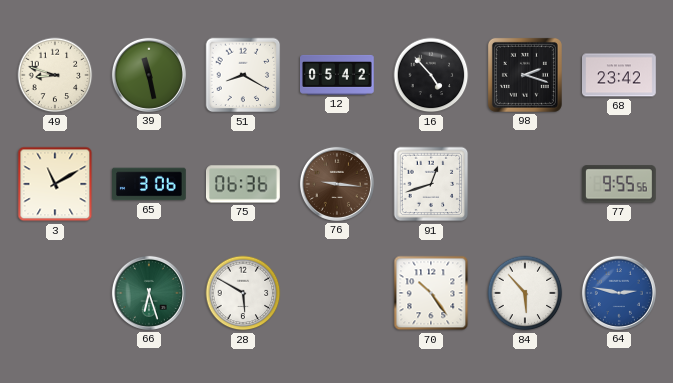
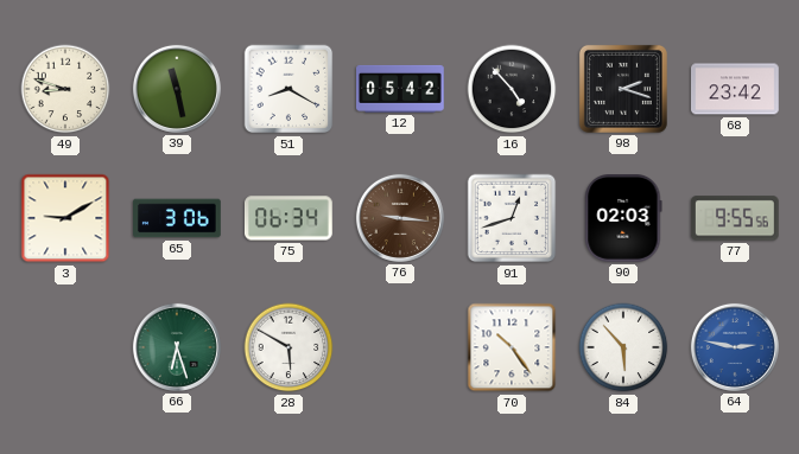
3: 11:10 -> 9:10 (65, 218)
75: 06:36 -> 06:34 (288, 218)
90: none -> 02:03 (623, 219)
